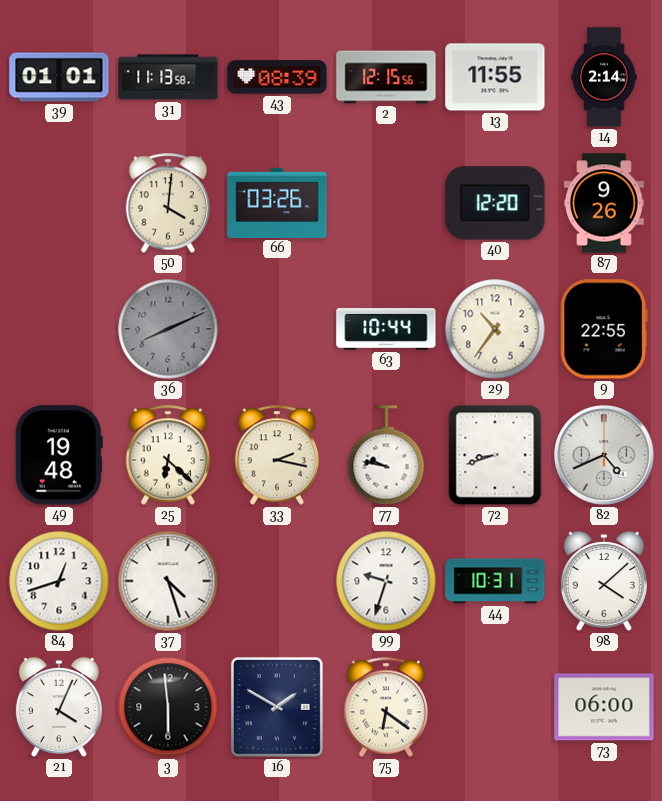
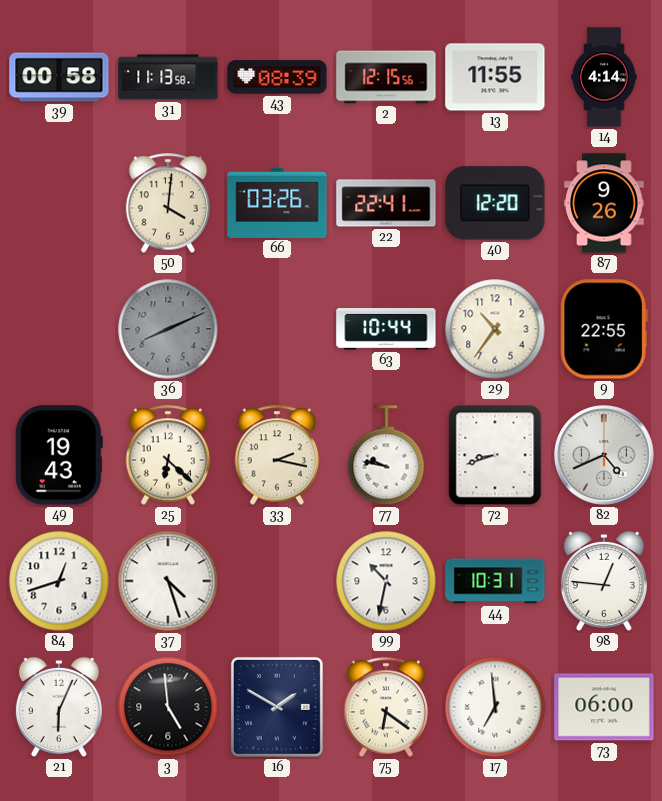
39: 01:01 -> 00:58 (59, 77)
14: 2:14 -> 4:14 (604, 77)
22: none -> 22:41 (386, 203)
49: 19:48 -> 19:43 (59, 455)
99: 9:33 -> 10:32 (386, 581)
98: 4:08 -> 12:46 (604, 581)
21: 4:04 -> 6:04 (59, 707)
3: 5:59 -> 4:59 (168, 707)
17: none -> 6:59 (495, 707)
